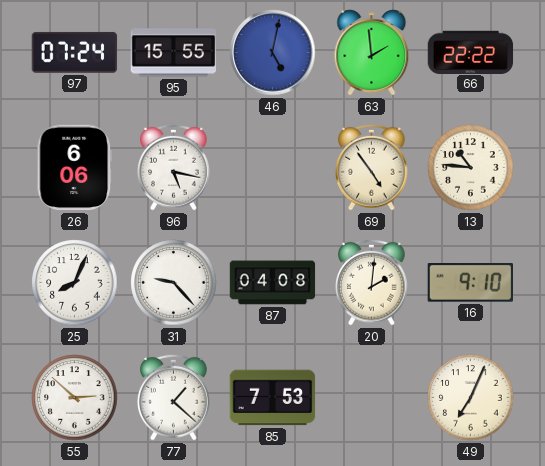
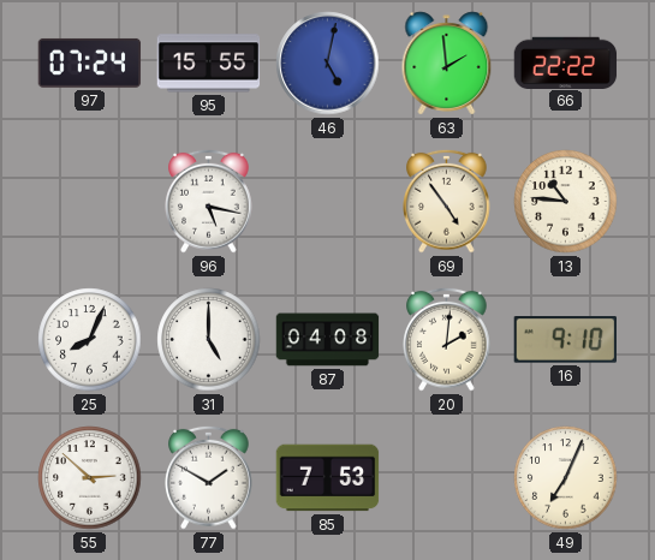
26: 6:06 -> none (75, 168)
31: 9:23 -> 5:00 (209, 340)
77: 1:22 -> 1:50 (209, 477)
